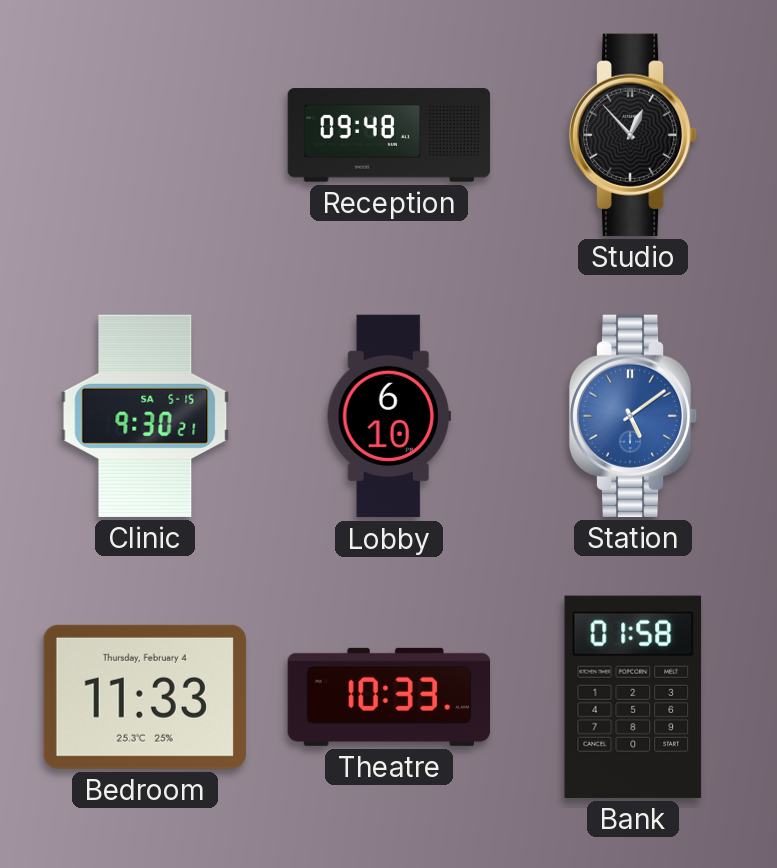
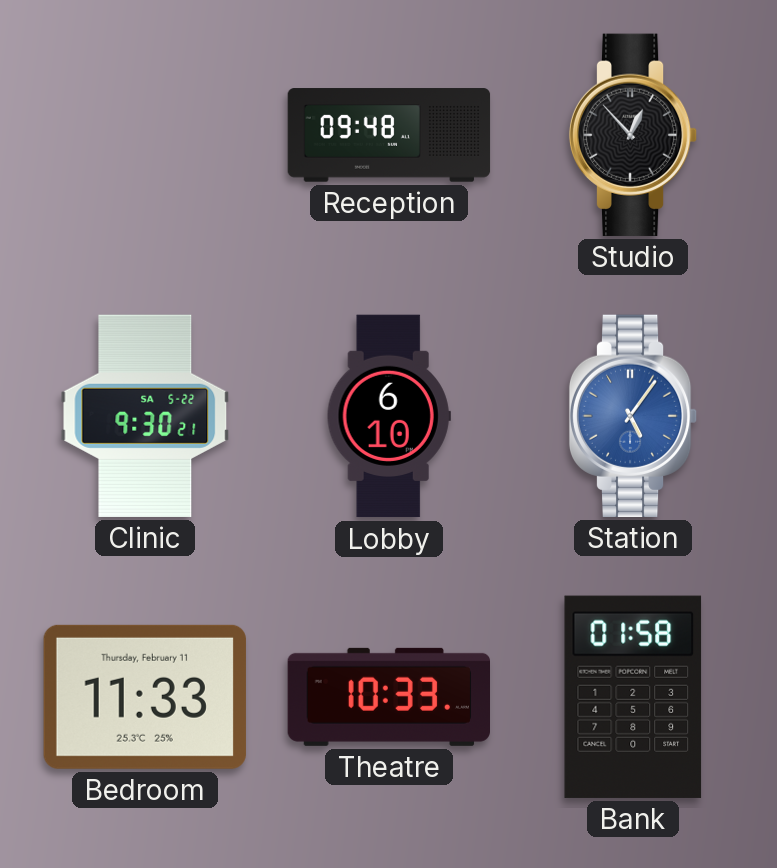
Clinic date: SA 5-15 -> SA 5-22 (145, 416)
Station: 5:09 -> 5:06 (633, 416)
Bedroom date: Thursday, February 4 -> Thursday, February 11 (145, 697)
